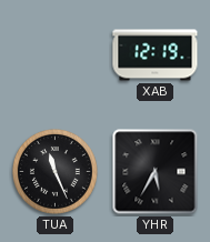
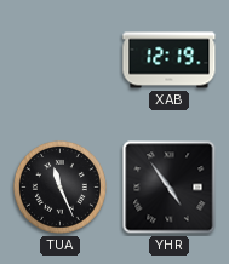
YHR: 5:35 -> 4:54 (170, 188)
